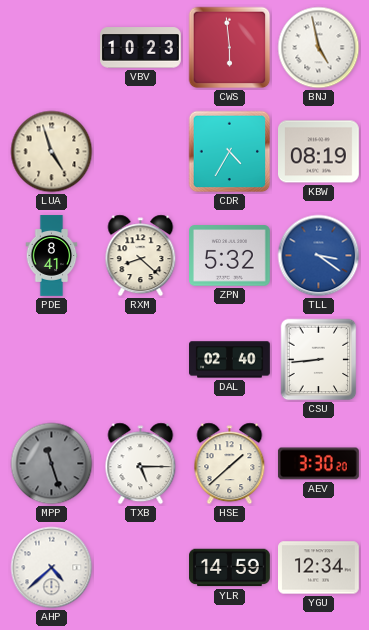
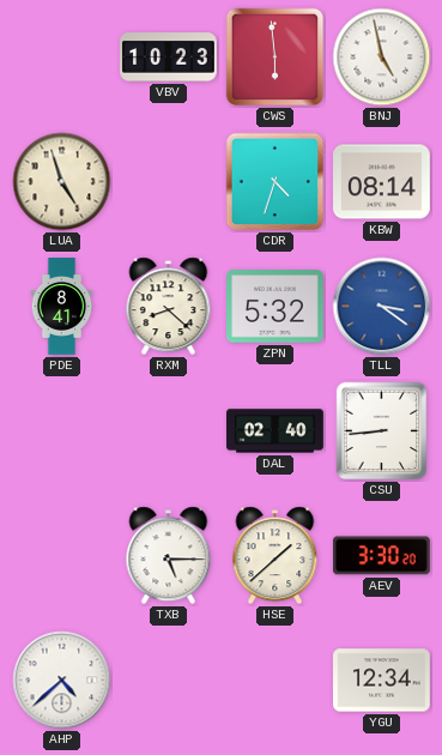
CDR: 4:35 -> 4:33 (276, 182)
KBW: 08:19 -> 08:14 (382, 182)
MPP: 11:27 -> none (52, 464)
YLR: 14:59 -> none (230, 568)
